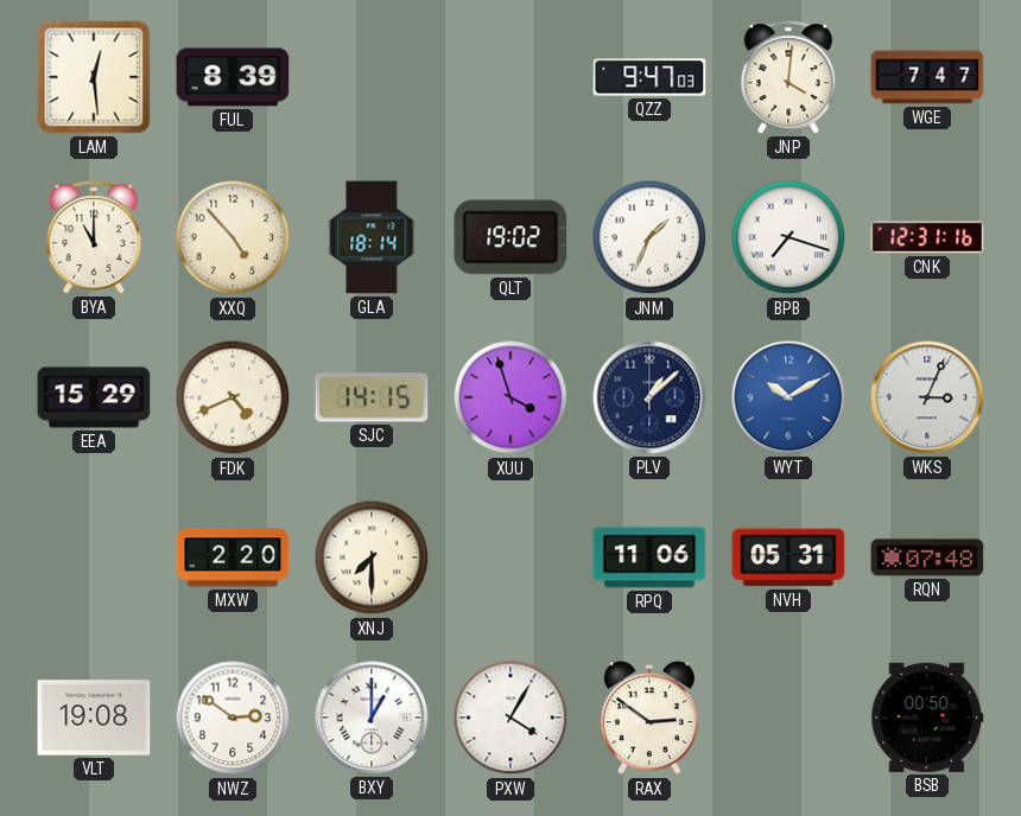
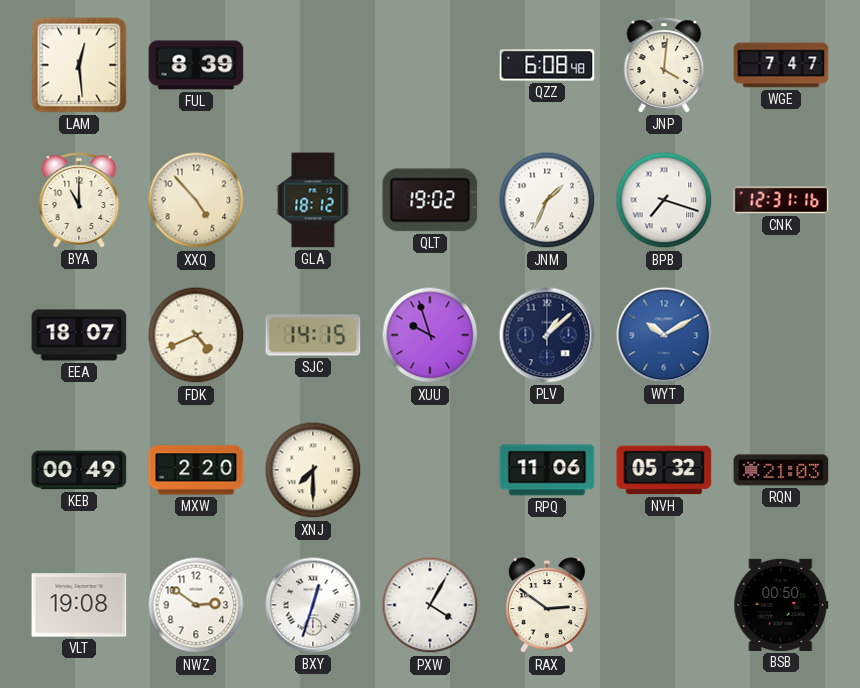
QZZ: 9:47 -> 6:08 (547, 65)
GLA: 18:14 -> 18:12 (313, 200)
EEA: 15:29 -> 18:07 (79, 335)
XUU: 3:57 -> 9:57 (430, 335)
WKS: 3:04 -> none (927, 397)
KEB: none -> 00:49 (79, 470)
NVH: 05:31 -> 05:32 (664, 470)
RQN: 07:48 -> 21:03 (781, 470)
BXY: 1:00 -> 12:33 (313, 605)
